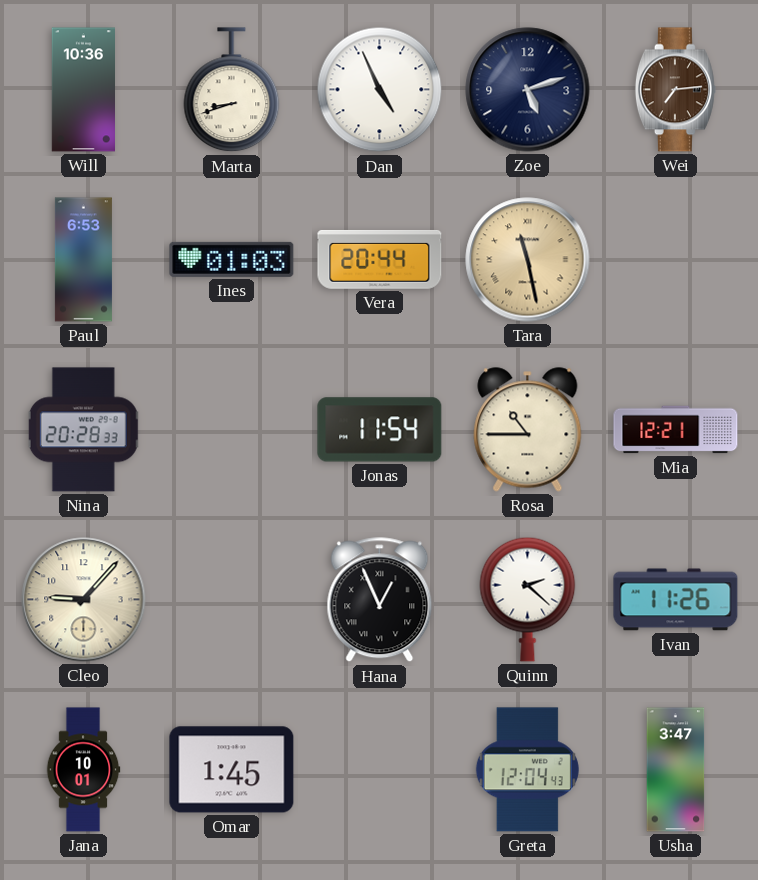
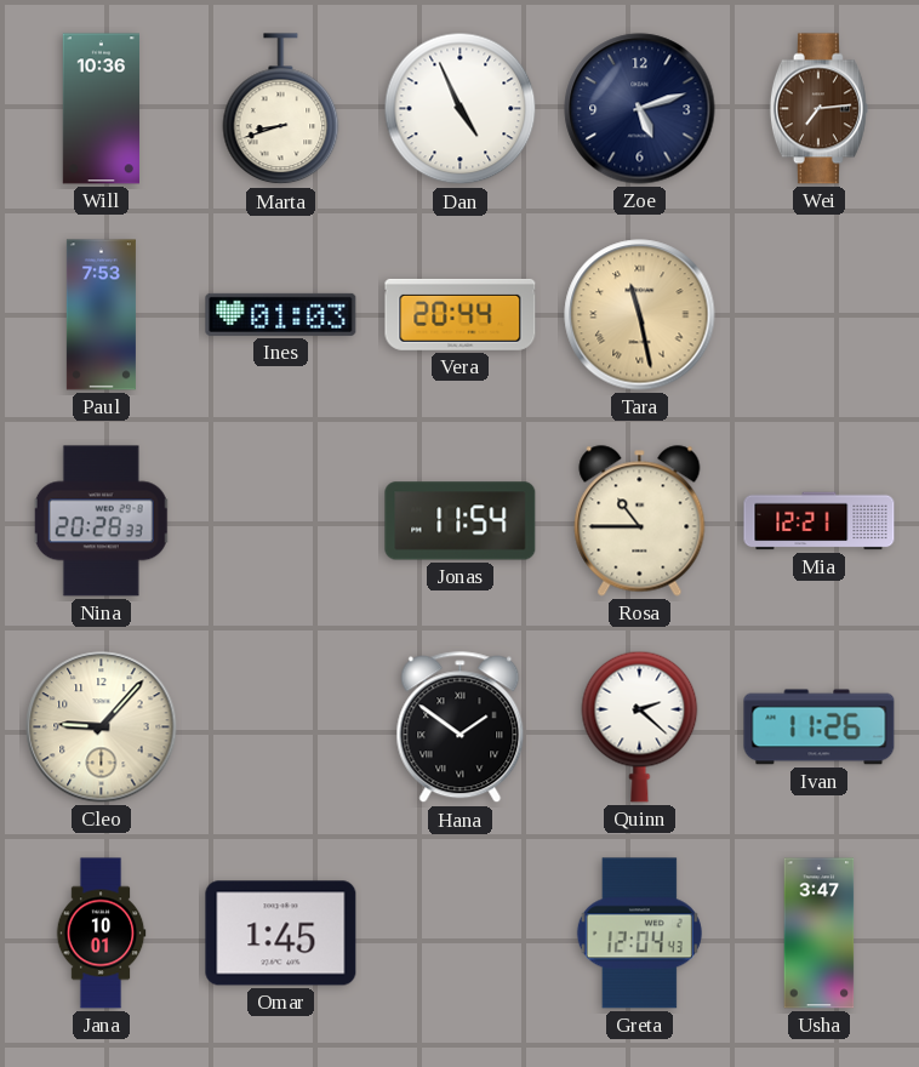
Paul: 6:53 -> 7:53 (101, 315)
Hana: 12:56 -> 1:51 (461, 727)
